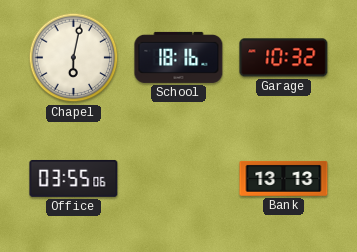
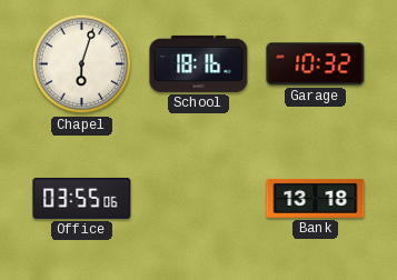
Chapel: 6:02 -> 6:03 (82, 64)
Bank: 13:13 -> 13:18 (316, 198)
